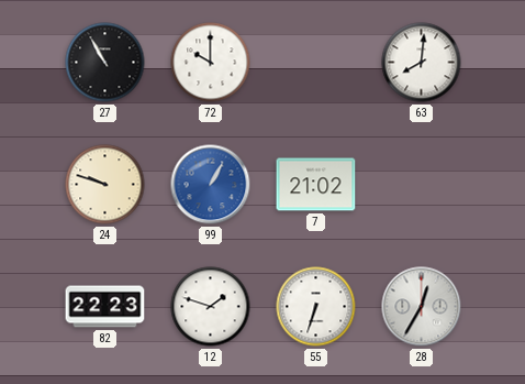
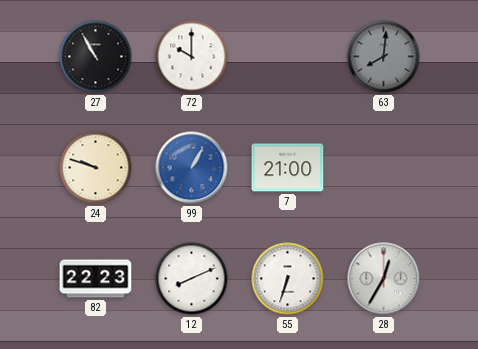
63 dial: white -> grey (384, 57)
7: 21:02 -> 21:00 (288, 168)
12: 1:48 -> 8:11 (192, 279)
